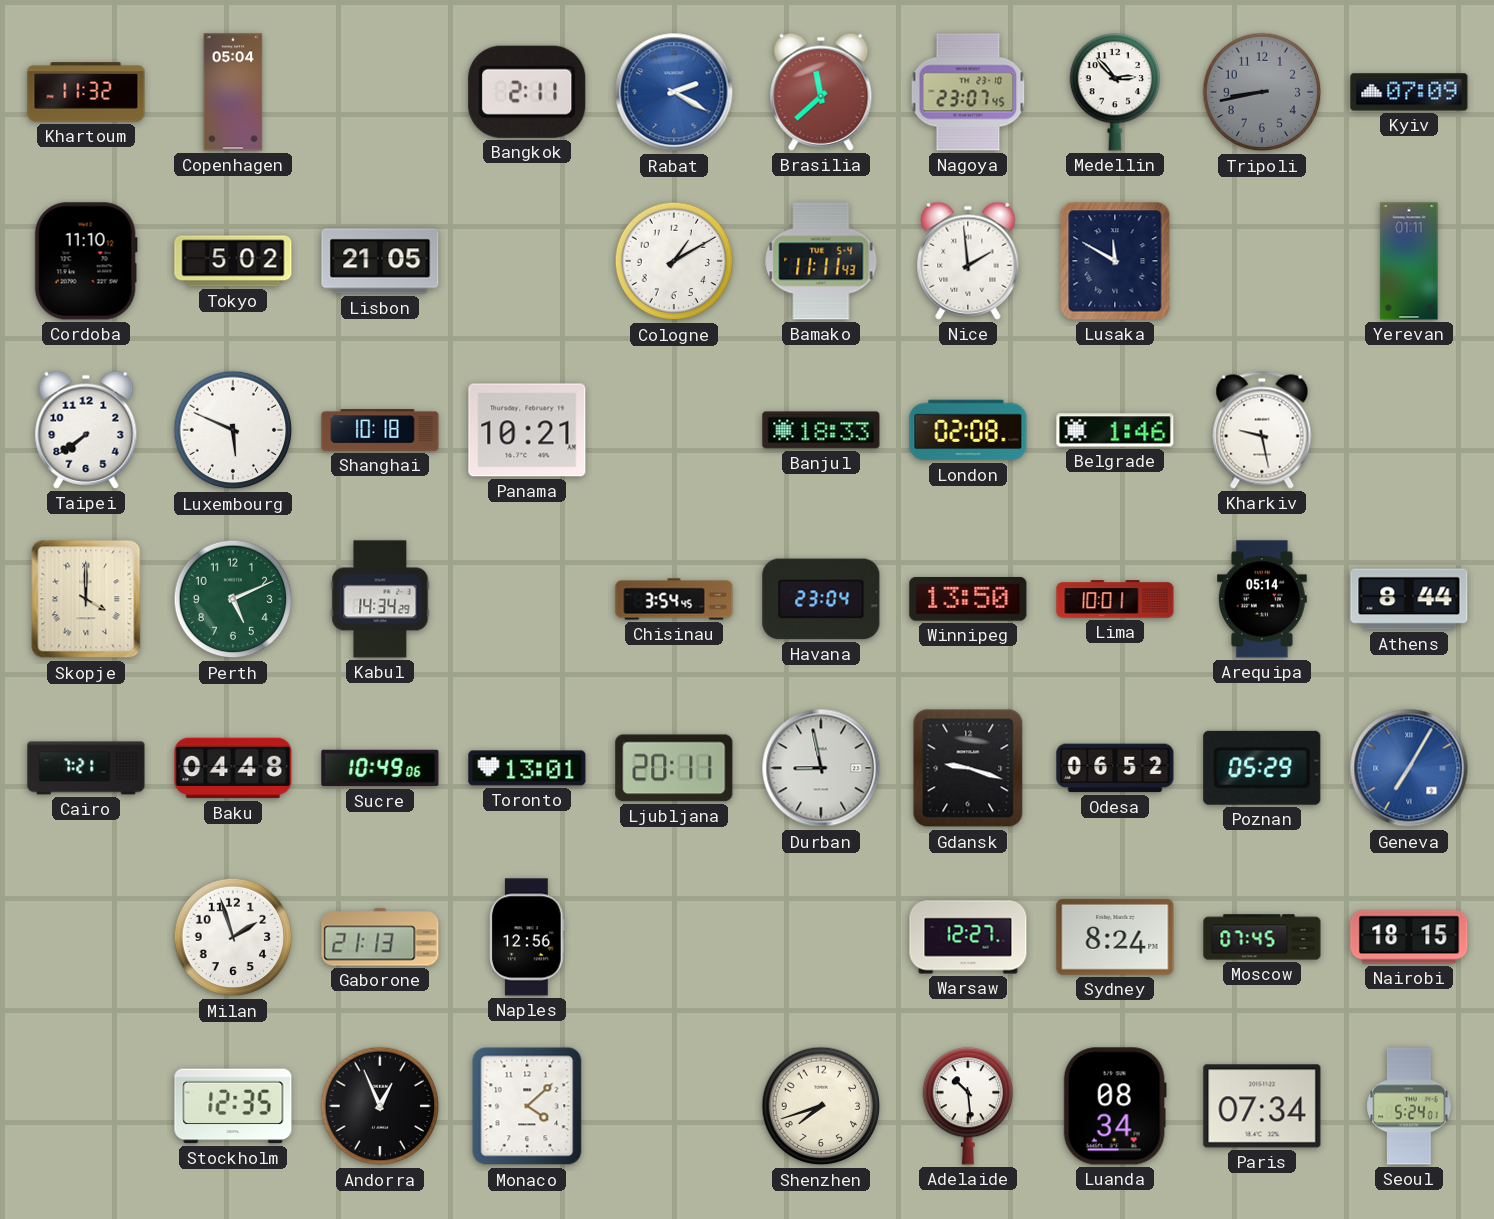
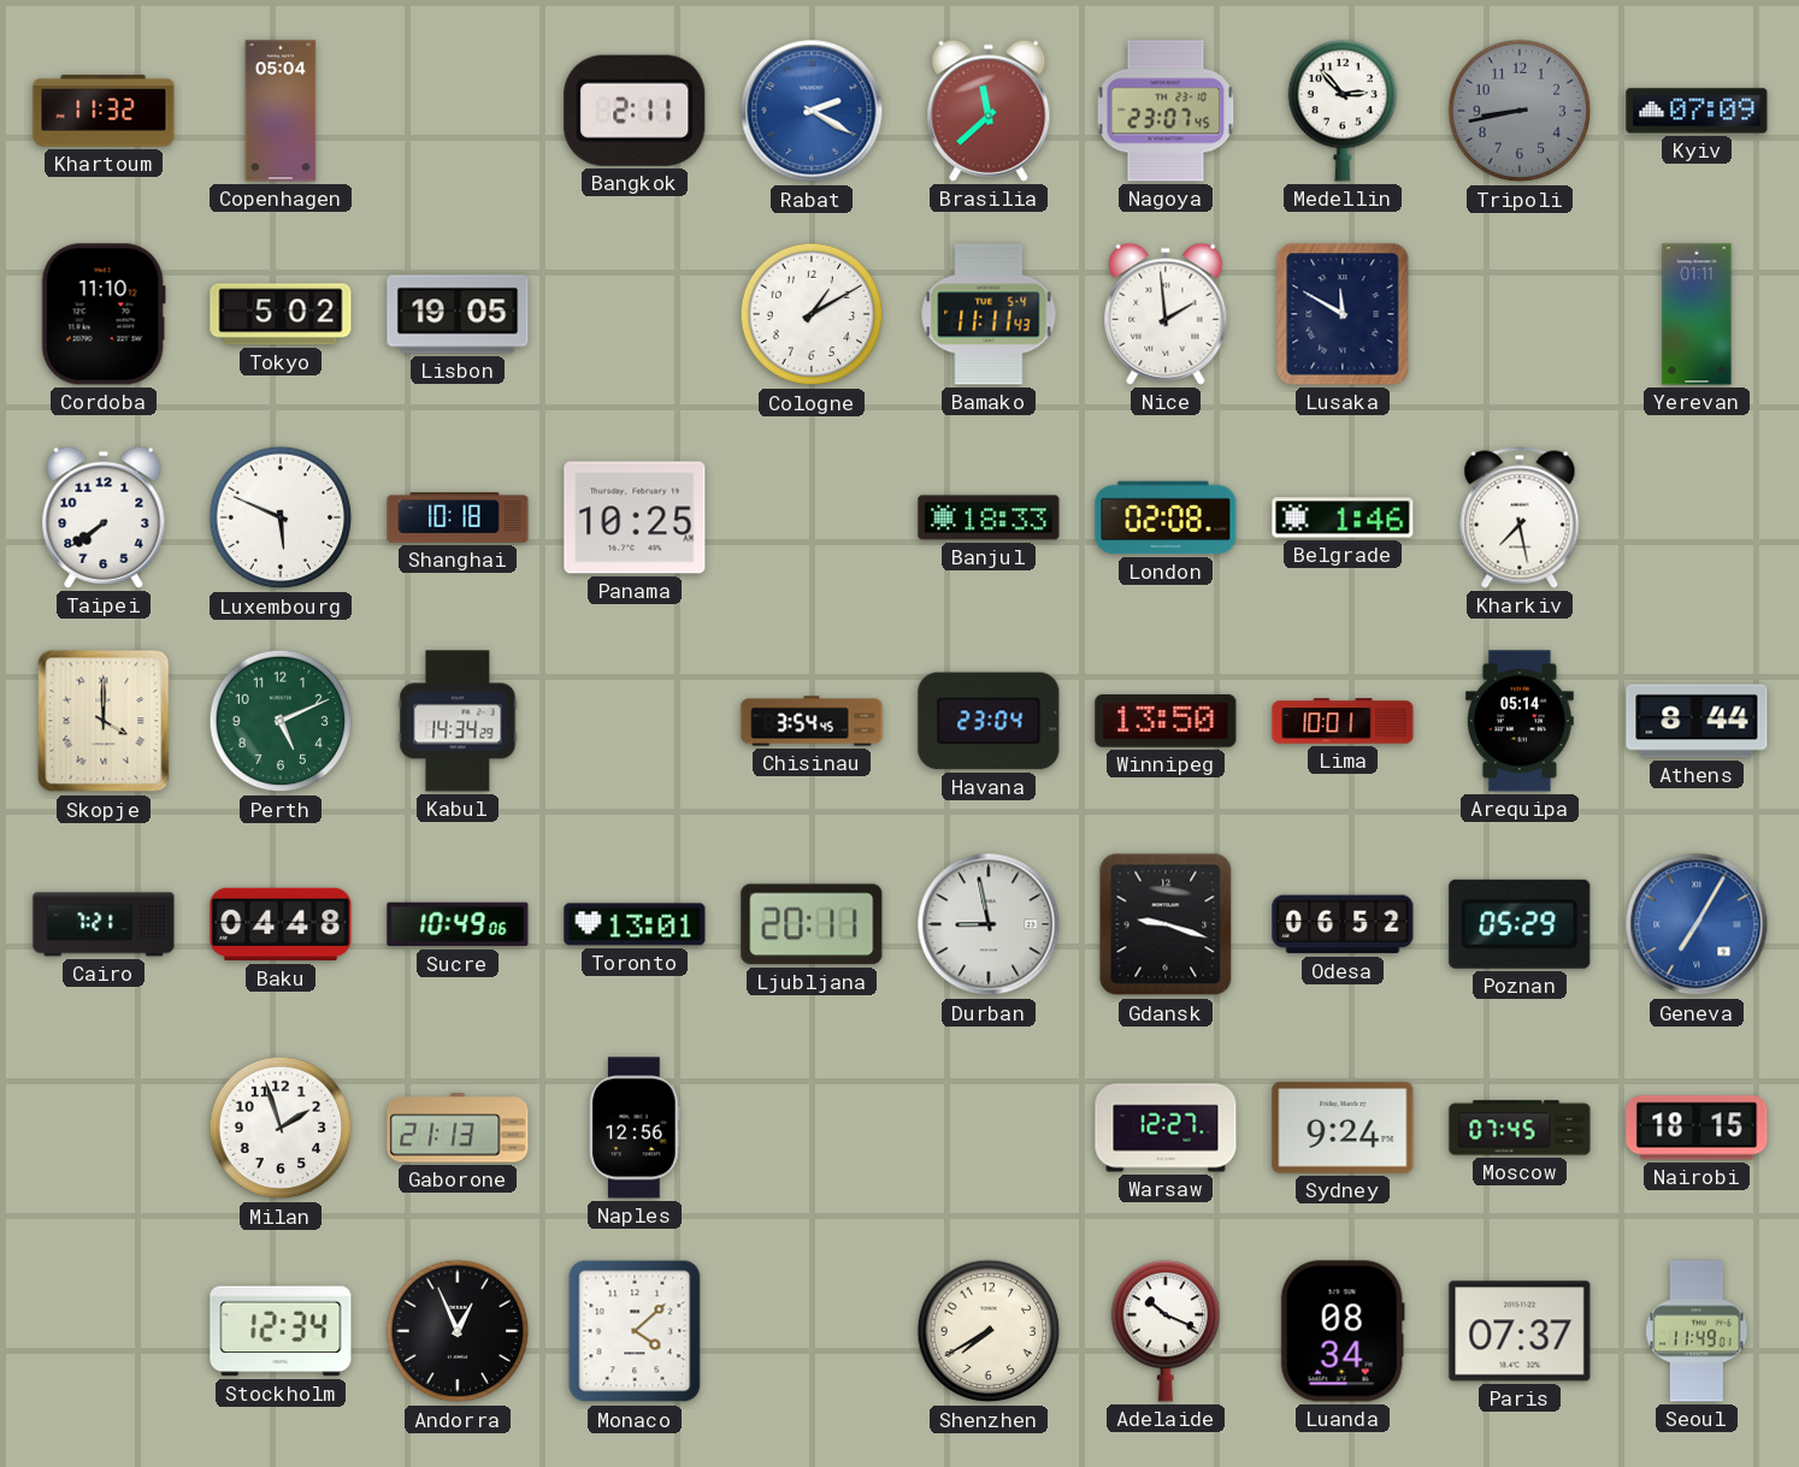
Lisbon: 21:05 -> 19:05 (458, 314)
Panama: 10:21 -> 10:25 (635, 517)
Kharkiv: 9:28 -> 7:28 (1520, 517)
Sydney: 8:24 -> 9:24 (1343, 1128)
Stockholm: 12:35 -> 12:34 (281, 1331)
Shenzhen: 7:42 -> 7:40 (989, 1331)
Adelaide: 10:29 -> 10:19 (1166, 1331)
Paris: 07:34 -> 07:37 (1520, 1331)
Seoul: 5:24 -> 11:49 (1697, 1331)
